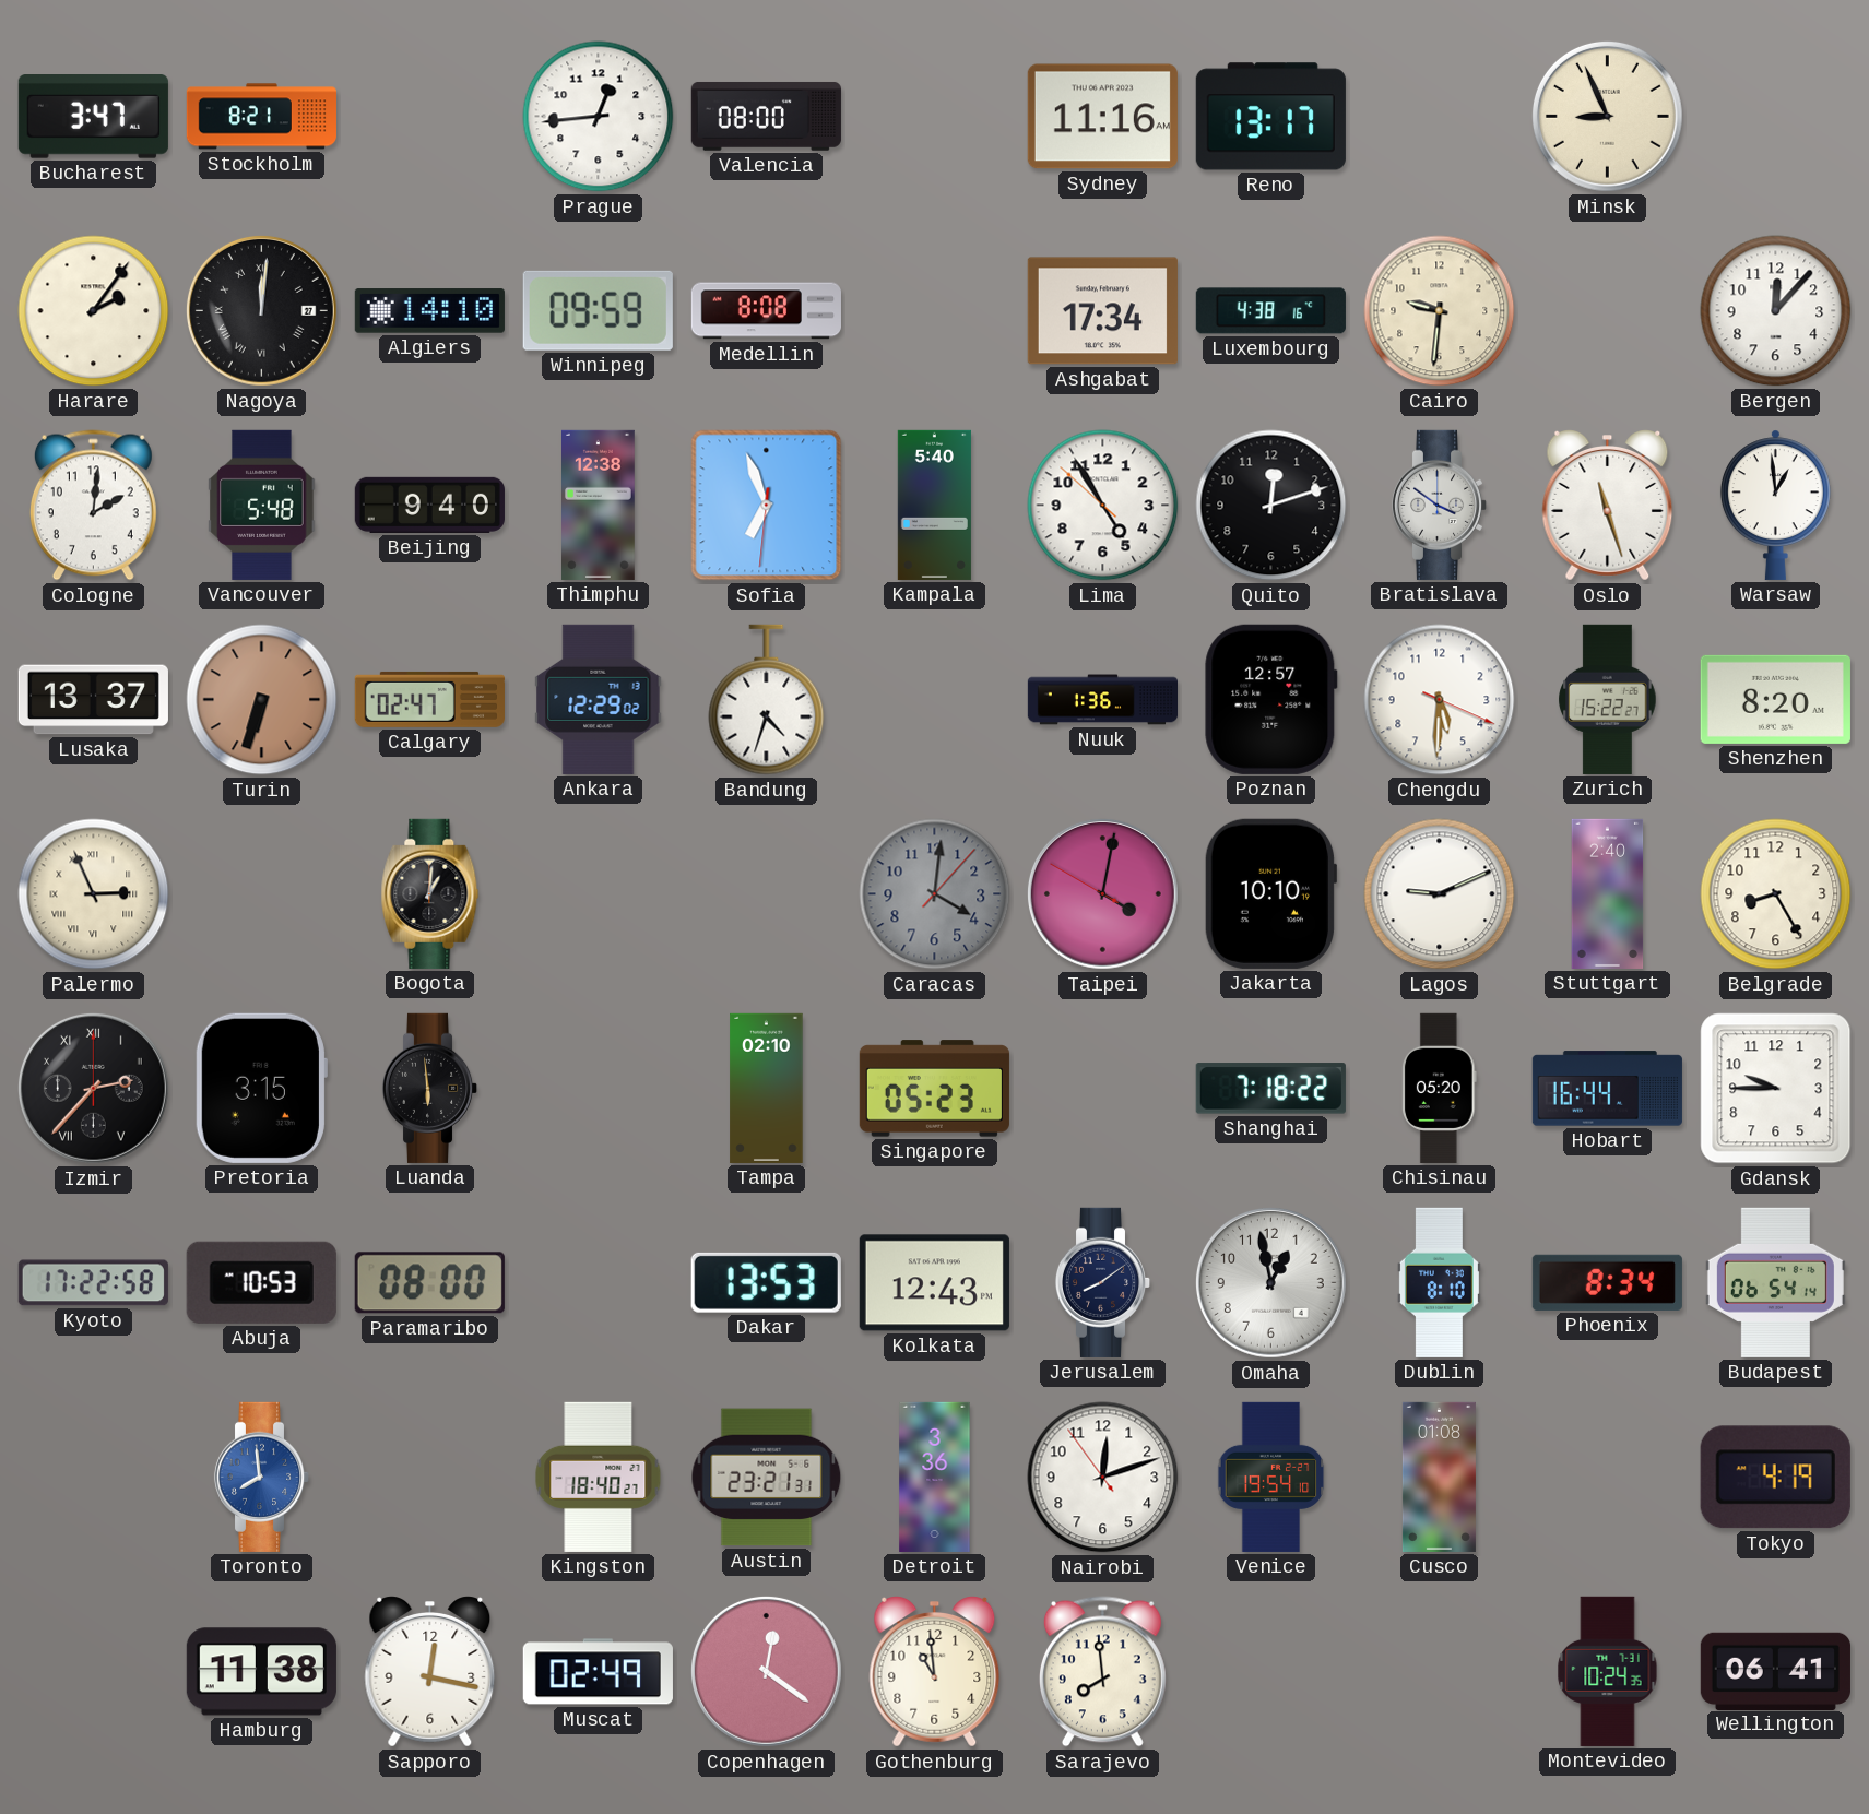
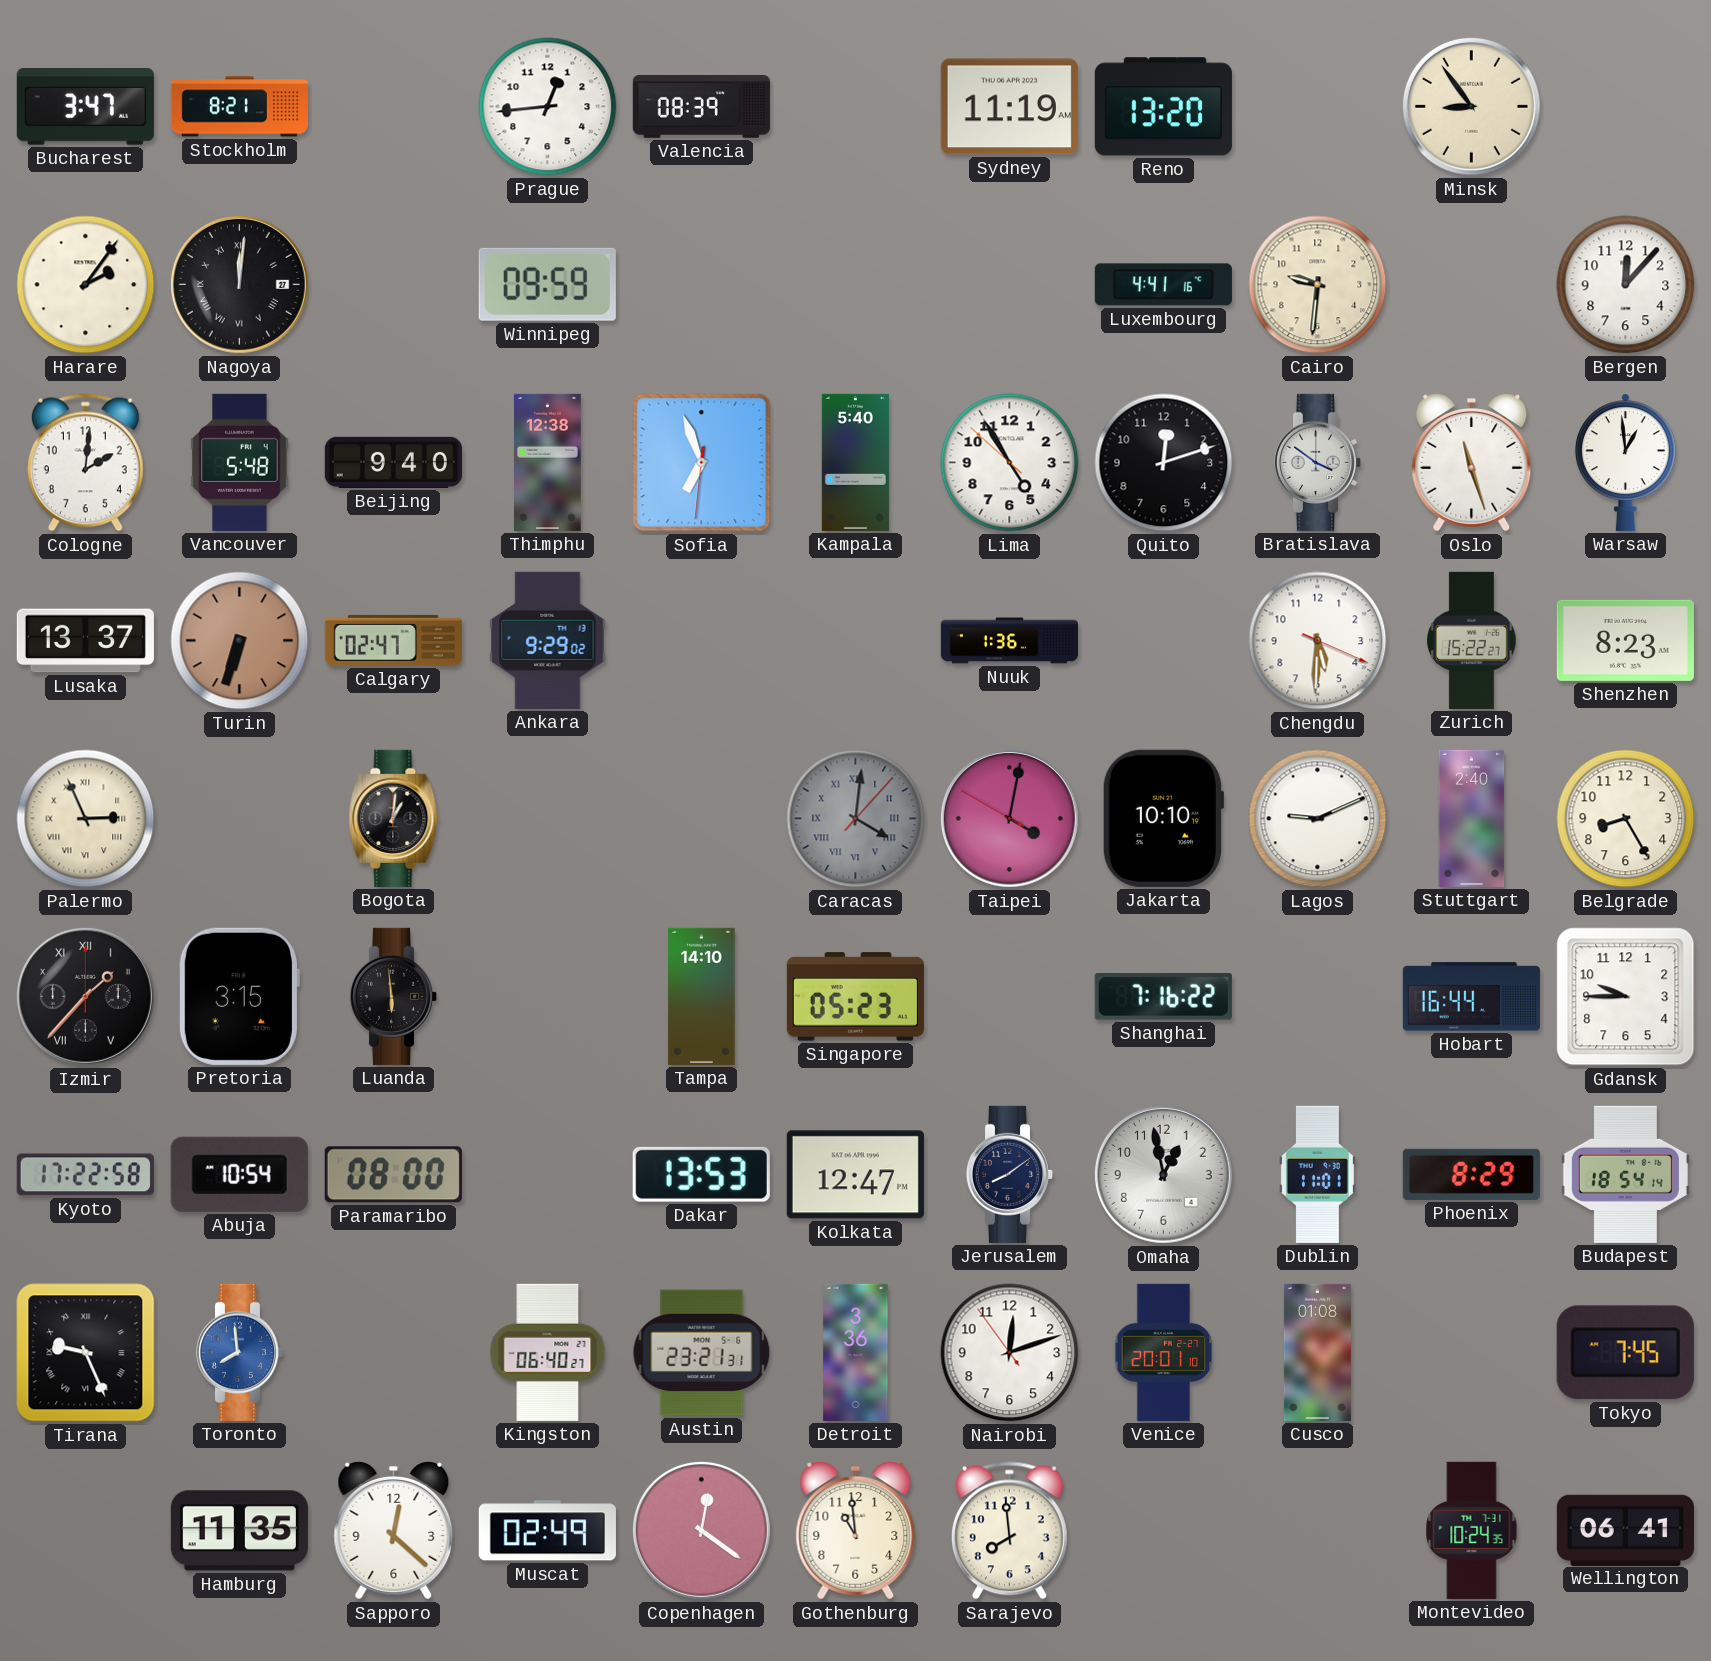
Valencia: 08:00 -> 08:39 (701, 107)
Sydney: 11:16 -> 11:19 (1009, 107)
Reno: 13:17 -> 13:20 (1163, 107)
Minsk: 8:56 -> 8:54 (1471, 106)
Algiers: 14:10 -> none (429, 311)
Medellin: 8:08 -> none (766, 311)
Ashgabat: 17:34 -> none (1102, 311)
Luxembourg: 4:38 -> 4:41 (1163, 285)
Ankara: 12:29 -> 9:29 (548, 640)
Bandung: 4:33 -> none (767, 700)
Poznan: 12:57 -> none (1271, 699)
Shenzhen: 8:20 -> 8:23 (1625, 640)
Caracas numerals: Arabic -> Roman (856, 819)
Izmir: 2:37 -> 1:37 (85, 996)
Tampa: 02:10 -> 14:10 (702, 996)
Shanghai: 7:18 -> 7:16 (1163, 997)
Chisinau: 05:20 -> none (1439, 1088)
Abuja: 10:53 -> 10:54 (239, 1174)
Kolkata: 12:43 -> 12:47 (855, 1175)
Dublin: 8:10 -> 11:01 (1317, 1174)
Phoenix: 8:34 -> 8:29 (1471, 1174)
Budapest: 06:54 -> 18:54 (1625, 1174)
Tirana: none -> 9:26 (86, 1353)
Kingston: 18:40 -> 06:40 (548, 1352)
Venice: 19:54 -> 20:01 (1164, 1352)
Tokyo: 4:19 -> 7:45 (1625, 1353)
Hamburg: 11:38 -> 11:35 (239, 1531)
Sapporo: 12:17 -> 12:22 (394, 1531)
